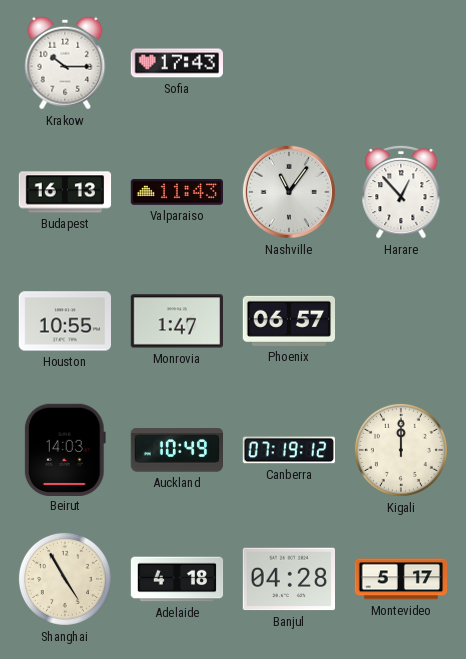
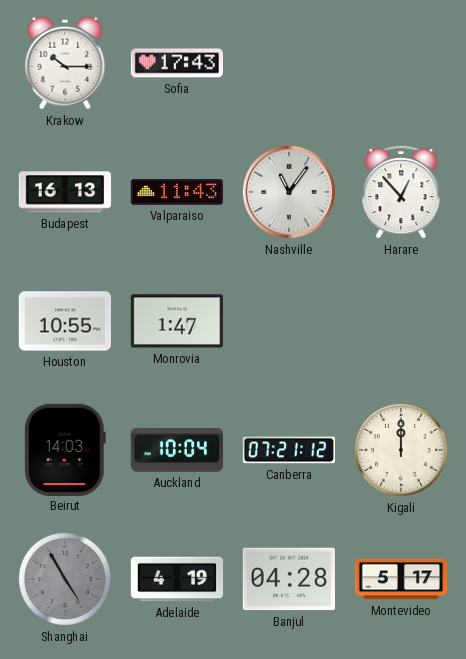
Phoenix: 06:57 -> none (288, 321)
Auckland: 10:49 -> 10:04 (177, 450)
Canberra: 07:19 -> 07:21 (289, 450)
Shanghai dial: cream -> grey (65, 579)
Adelaide: 4:18 -> 4:19 (177, 579)
